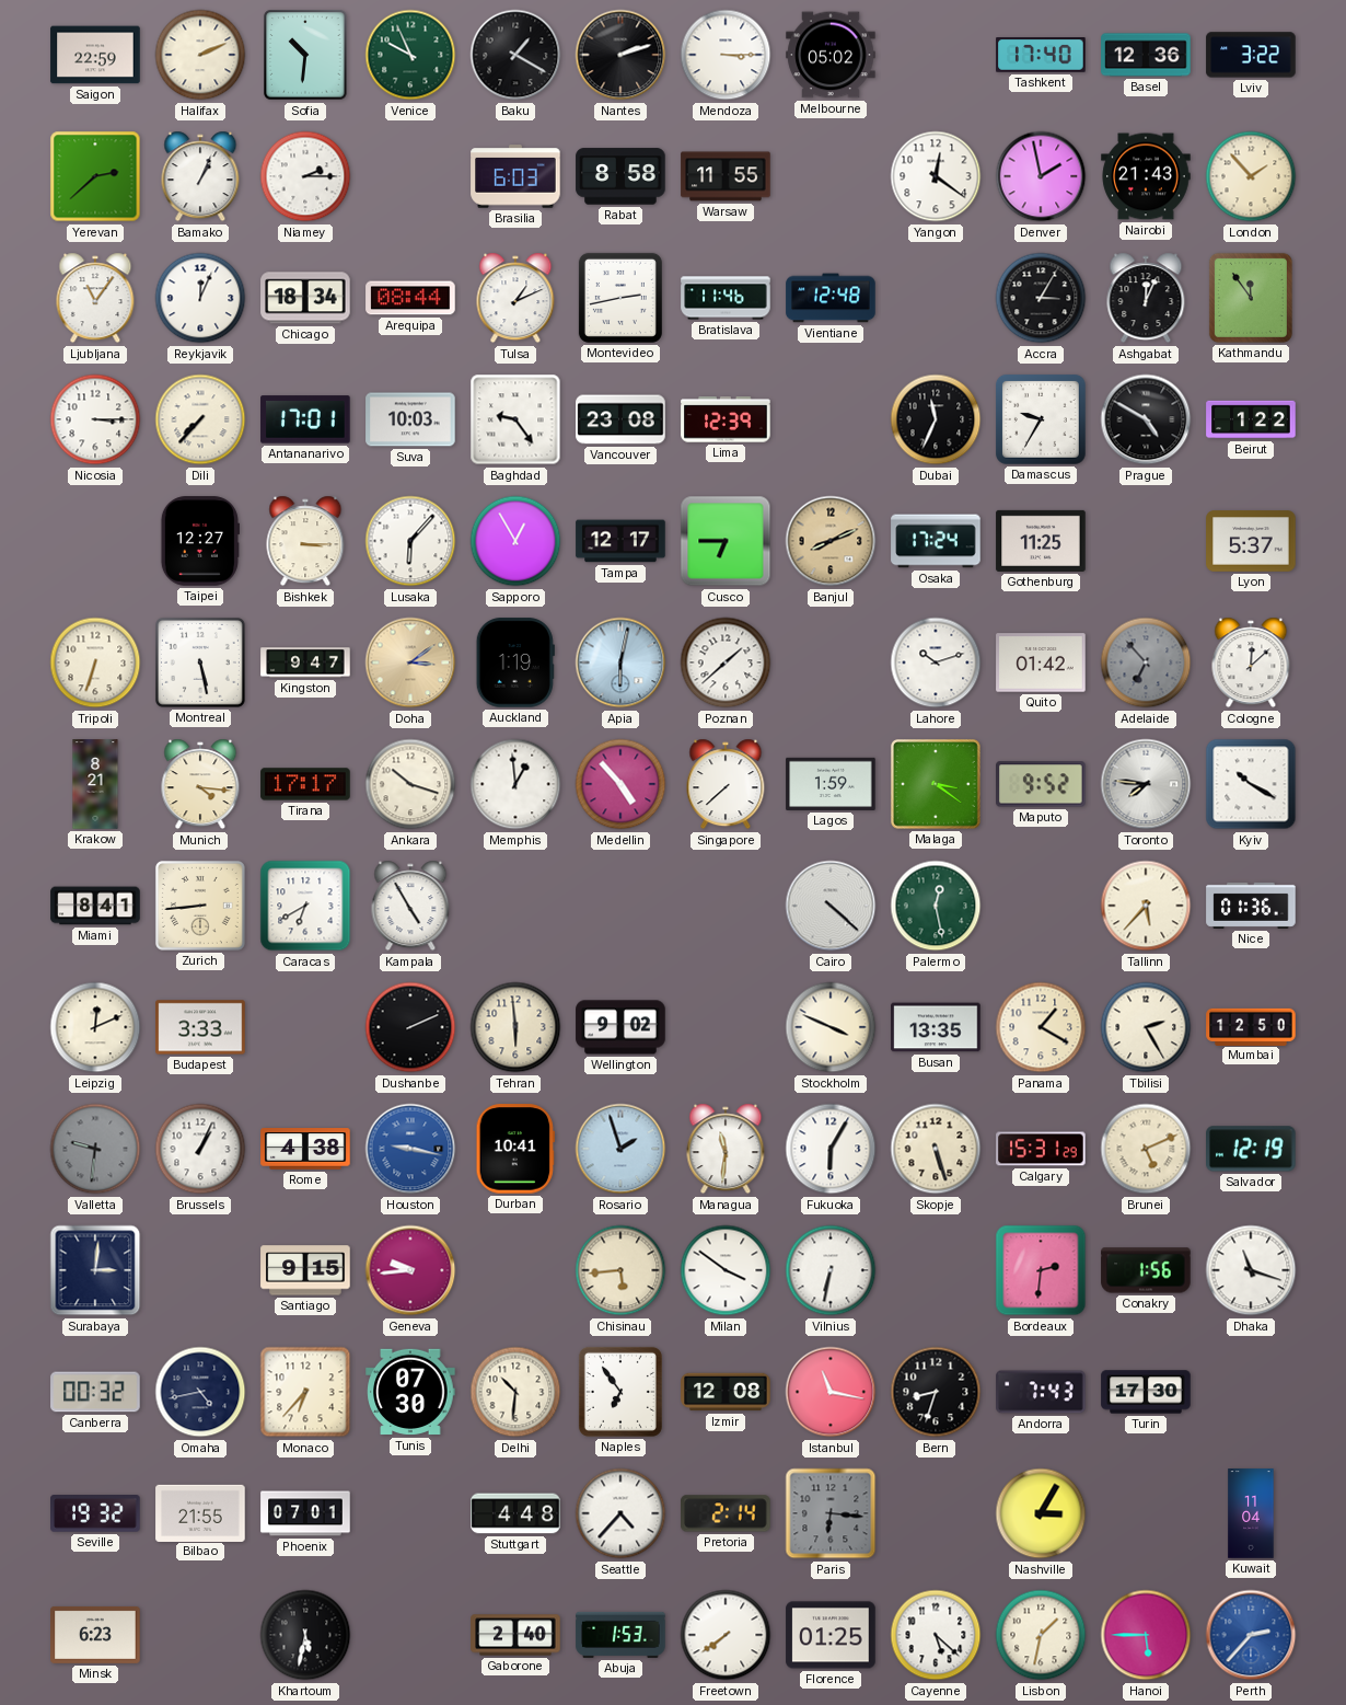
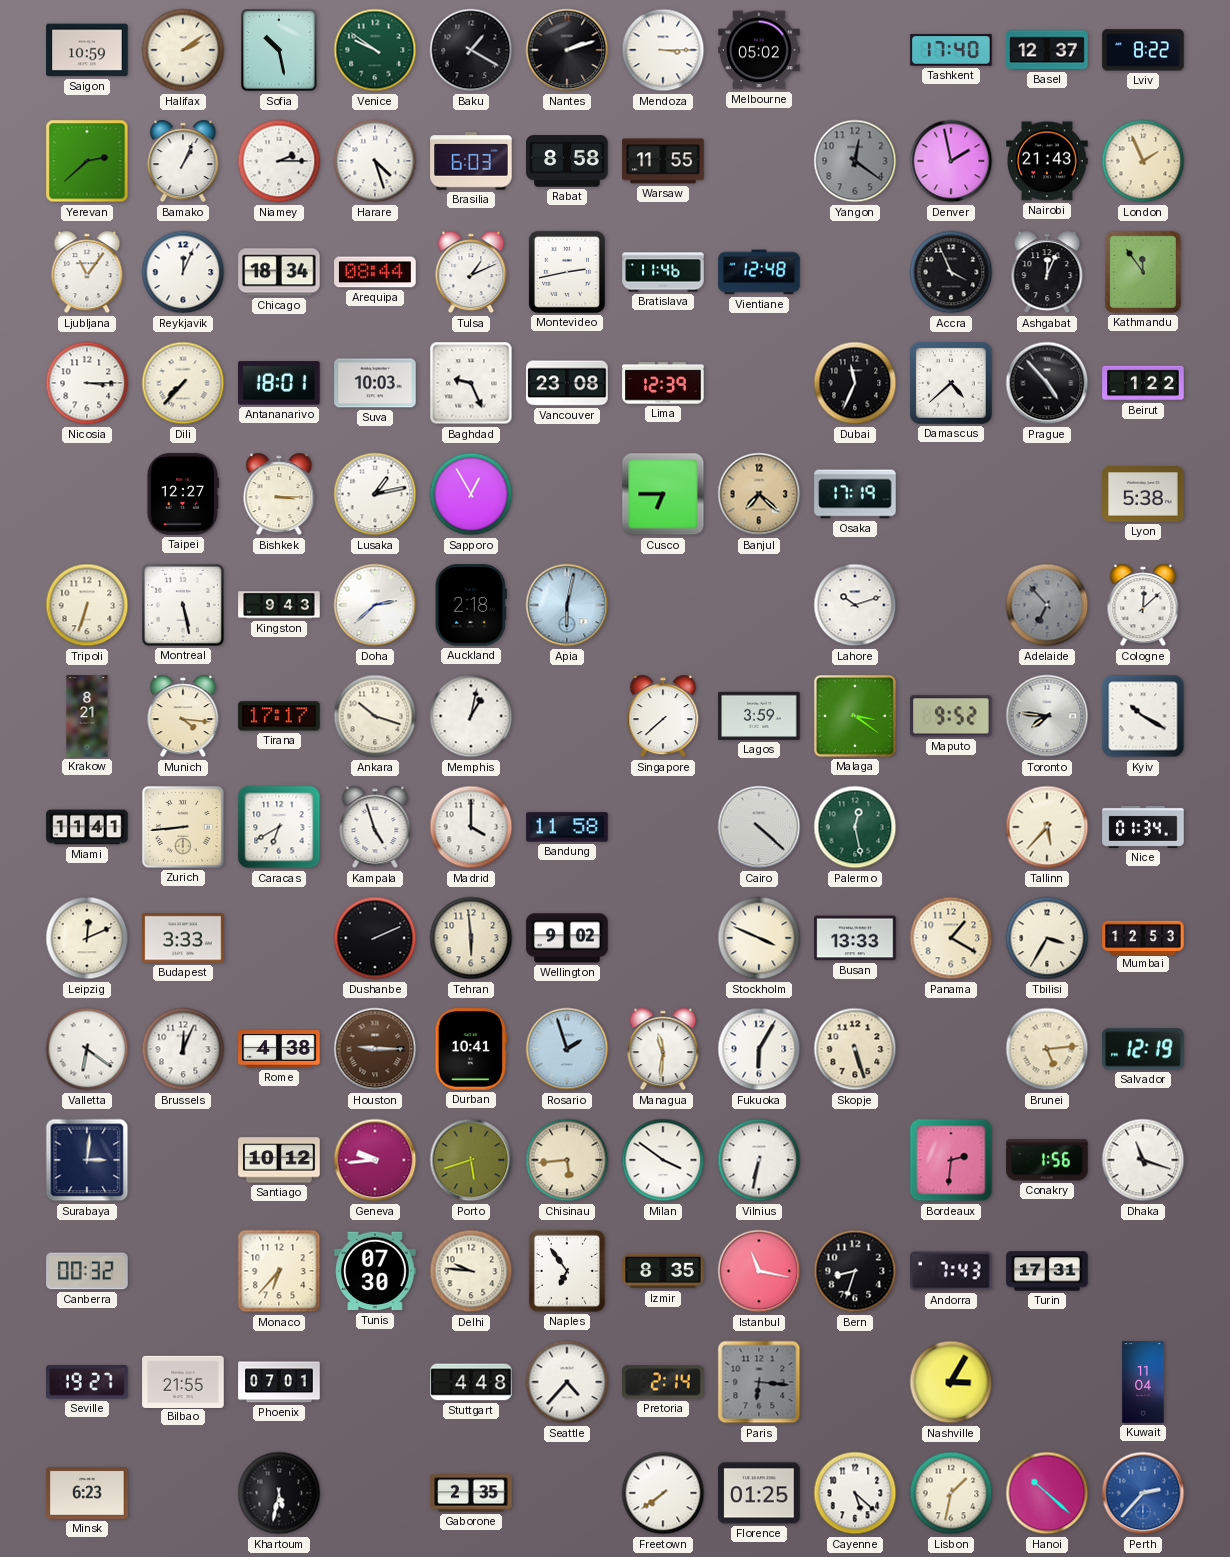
Saigon: 22:59 -> 10:59 (87, 50)
Halifax: 2:11 -> 2:09 (183, 50)
Sofia: 10:31 -> 10:28 (279, 50)
Venice: 9:56 -> 9:51 (375, 50)
Basel: 12:36 -> 12:37 (1047, 50)
Lviv: 3:22 -> 8:22 (1143, 50)
Harare: none -> 4:27 (375, 161)
Yangon dial: white -> grey (855, 161)
London: 1:53 -> 1:56 (1143, 161)
Accra: 3:05 -> 3:56 (951, 272)
Antananarivo: 17:01 -> 18:01 (279, 383)
Baghdad: 9:24 -> 9:26 (471, 383)
Damascus: 9:35 -> 4:38 (951, 383)
Prague: 4:50 -> 4:53 (1047, 383)
Lusaka: 6:07 -> 1:13 (375, 494)
Tampa: 12:17 -> none (620, 541)
Banjul: 8:11 -> 7:22 (759, 494)
Osaka: 17:24 -> 17:19 (855, 494)
Gothenburg: 11:25 -> none (1041, 541)
Lyon: 5:37 -> 5:38 (1143, 494)
Kingston: 9:47 -> 9:43 (279, 605)
Doha: 3:09 -> 2:38 (375, 605)
Doha dial: champagne -> white (375, 605)
Auckland: 1:19 -> 2:18 (471, 605)
Poznan: 1:38 -> none (726, 663)
Quito: 01:42 -> none (1041, 663)
Memphis: 12:59 -> 1:02 (471, 716)
Medellin: 4:53 -> none (620, 784)
Lagos: 1:59 -> 3:59 (759, 716)
Miami: 8:41 -> 11:41 (87, 827)
Kampala: 4:55 -> 4:57 (375, 827)
Madrid: none -> 4:00 (471, 827)
Bandung: none -> 11:58 (567, 827)
Nice: 01:36 -> 01:34 (1143, 827)
Busan: 13:35 -> 13:33 (855, 938)
Tbilisi: 2:25 -> 3:35 (1047, 938)
Mumbai: 12:50 -> 12:53 (1143, 937)
Valletta: 9:31 -> 6:21 (87, 1049)
Valletta dial: grey -> white (87, 1049)
Brussels: 1:04 -> 12:04 (183, 1049)
Houston: 9:17 -> 9:15 (375, 1049)
Houston dial: blue -> brown (375, 1049)
Calgary: 15:31 -> none (1041, 1149)
Brunei: 5:11 -> 5:14 (1047, 1049)
Santiago: 9:15 -> 10:12 (279, 1160)
Porto: none -> 5:42 (471, 1160)
Omaha: 4:43 -> none (200, 1392)
Delhi: 10:31 -> 9:46 (471, 1271)
Izmir: 12:08 -> 8:35 (663, 1271)
Turin: 17:30 -> 17:31 (1047, 1271)
Seville: 19:32 -> 19:27 (87, 1383)
Gaborone: 2:40 -> 2:35 (471, 1493)
Abuja: 1:53 -> none (620, 1635)
Hanoi: 5:45 -> 10:22 (1047, 1493)
